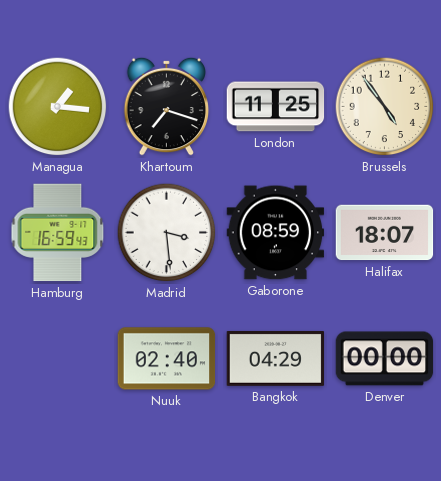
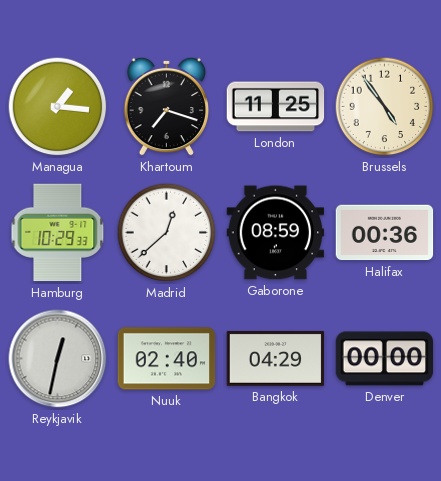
Hamburg: 16:59 -> 10:29 (58, 233)
Madrid: 3:29 -> 12:38 (167, 233)
Halifax: 18:07 -> 00:36 (385, 233)
Reykjavik: none -> 12:32 (58, 359)
